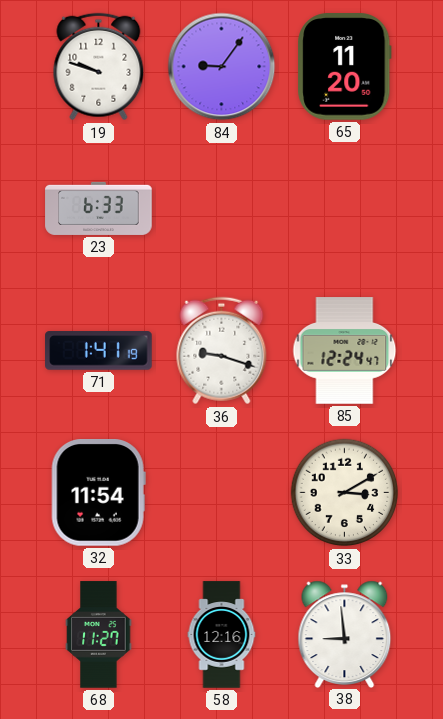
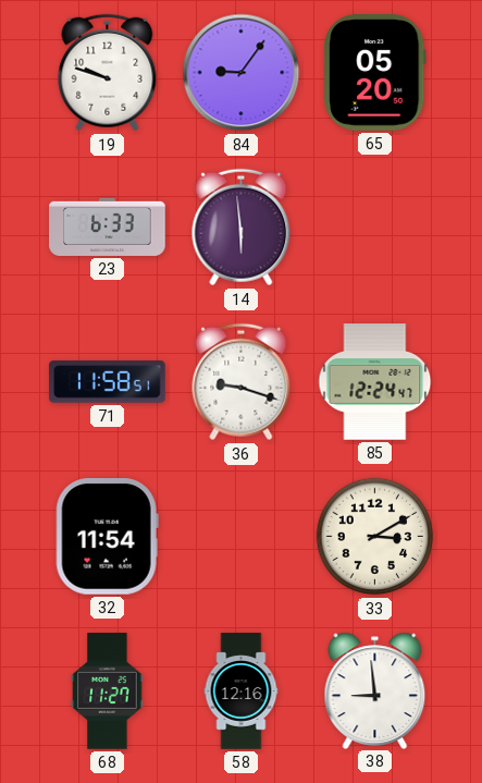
65: 11:20 -> 05:20 (375, 73)
14: none -> 5:59 (242, 228)
71: 1:41 -> 11:58 (108, 382)
